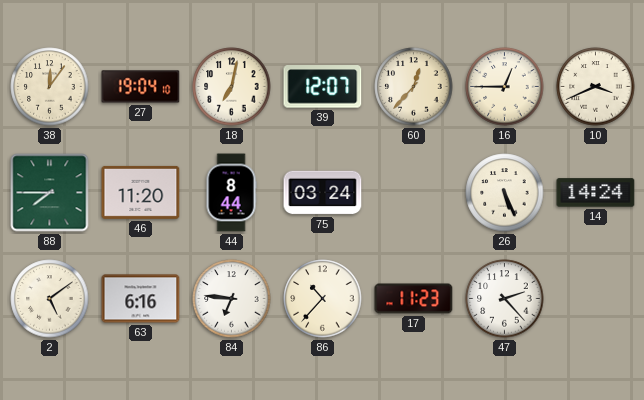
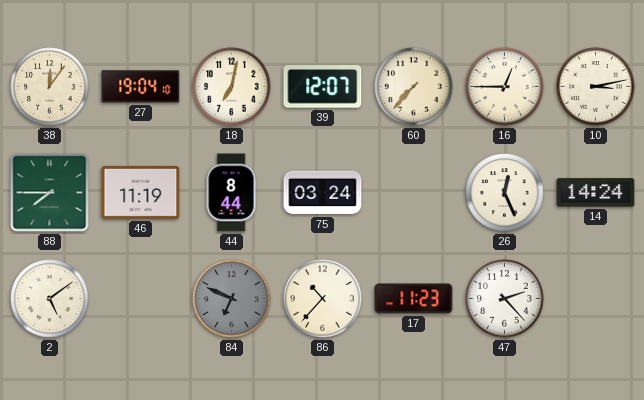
60: 12:37 -> 7:37 (414, 87)
10: 3:41 -> 3:13 (596, 87)
46: 11:20 -> 11:19 (141, 192)
26: 5:26 -> 12:26 (505, 193)
63: 6:16 -> none (141, 299)
84: 6:46 -> 6:49 (232, 299)
84 dial: white -> grey (232, 299)
